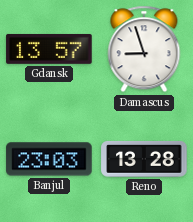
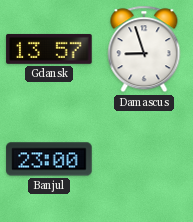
Banjul: 23:03 -> 23:00 (49, 159)
Reno: 13:28 -> none (144, 159)
